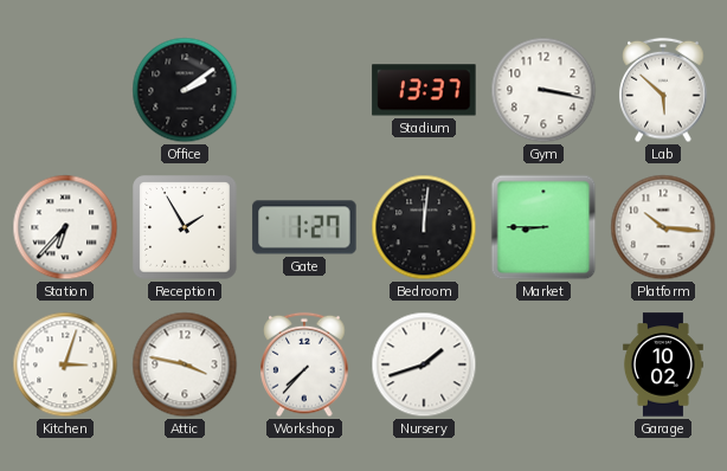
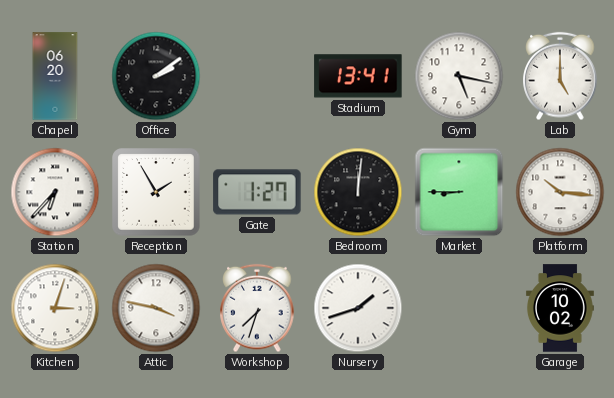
Chapel: none -> 06:20 (55, 76)
Stadium: 13:37 -> 13:41 (358, 76)
Gym: 3:17 -> 5:17 (459, 76)
Lab: 5:52 -> 5:00 (560, 76)
Workshop: 7:37 -> 7:33 (257, 308)
